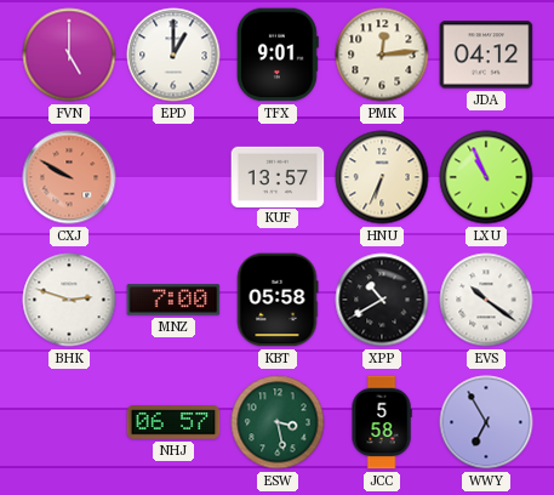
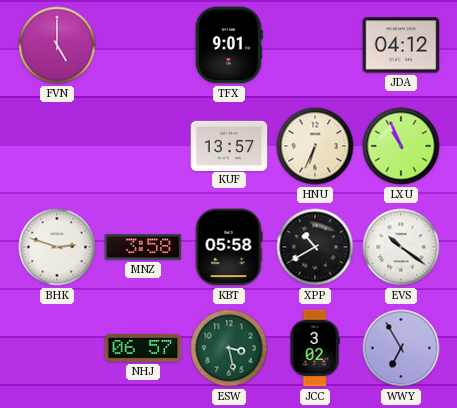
EPD: 1:00 -> none (173, 55)
PMK: 12:14 -> none (382, 55)
CXJ: 9:50 -> none (69, 177)
MNZ: 7:00 -> 3:58 (143, 247)
JCC: 5:58 -> 3:02 (315, 348)
